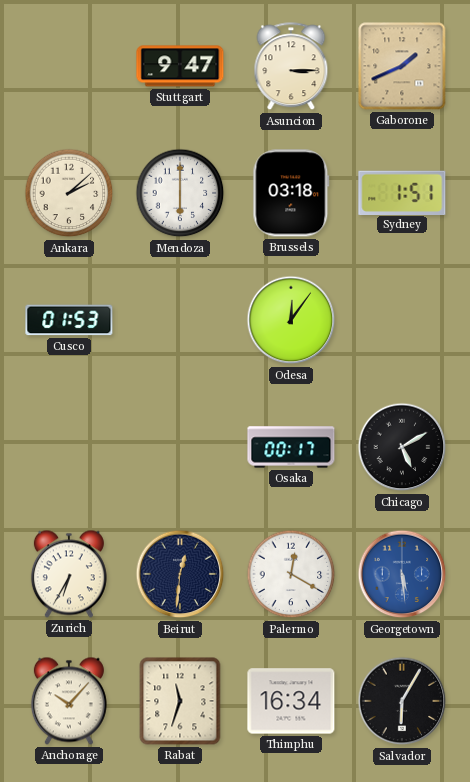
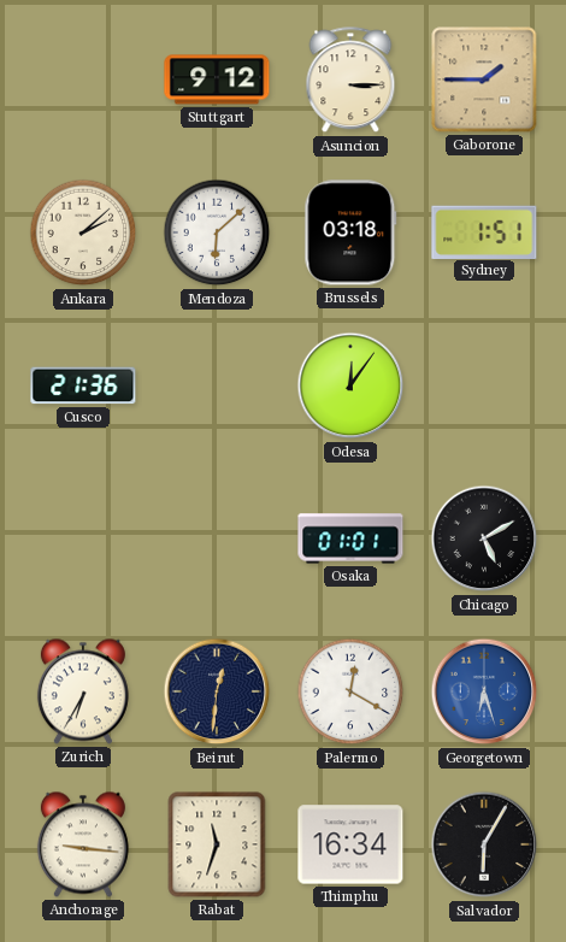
Stuttgart: 9:47 -> 9:12 (217, 80)
Gaborone: 1:41 -> 1:45 (484, 80)
Mendoza: 6:00 -> 6:08 (217, 232)
Cusco: 01:53 -> 21:36 (83, 385)
Osaka: 00:17 -> 01:01 (350, 538)
Georgetown: 5:29 -> 6:27 (484, 691)
Anchorage: 10:07 -> 9:16 (83, 844)
